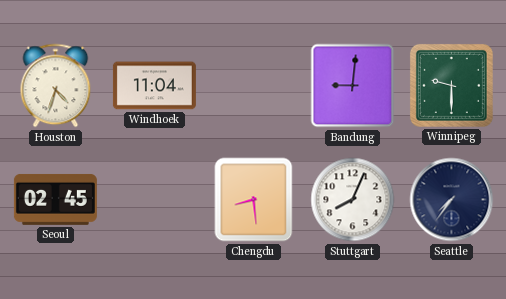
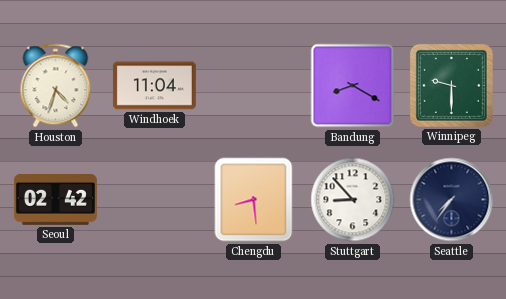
Bandung: 9:01 -> 8:20 (353, 86)
Seoul: 02:45 -> 02:42 (55, 199)
Stuttgart: 8:04 -> 8:53 (353, 200)
